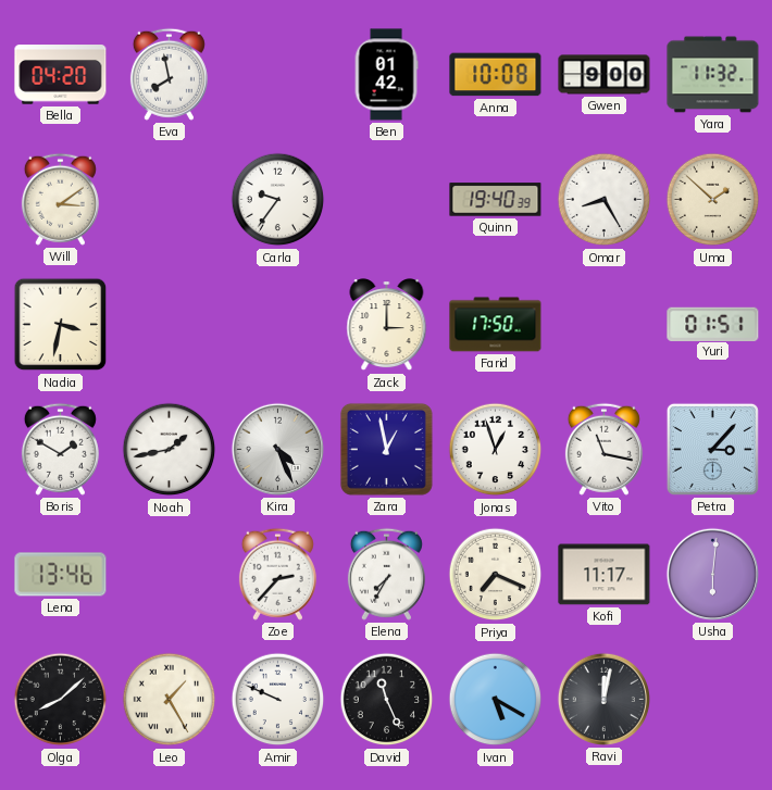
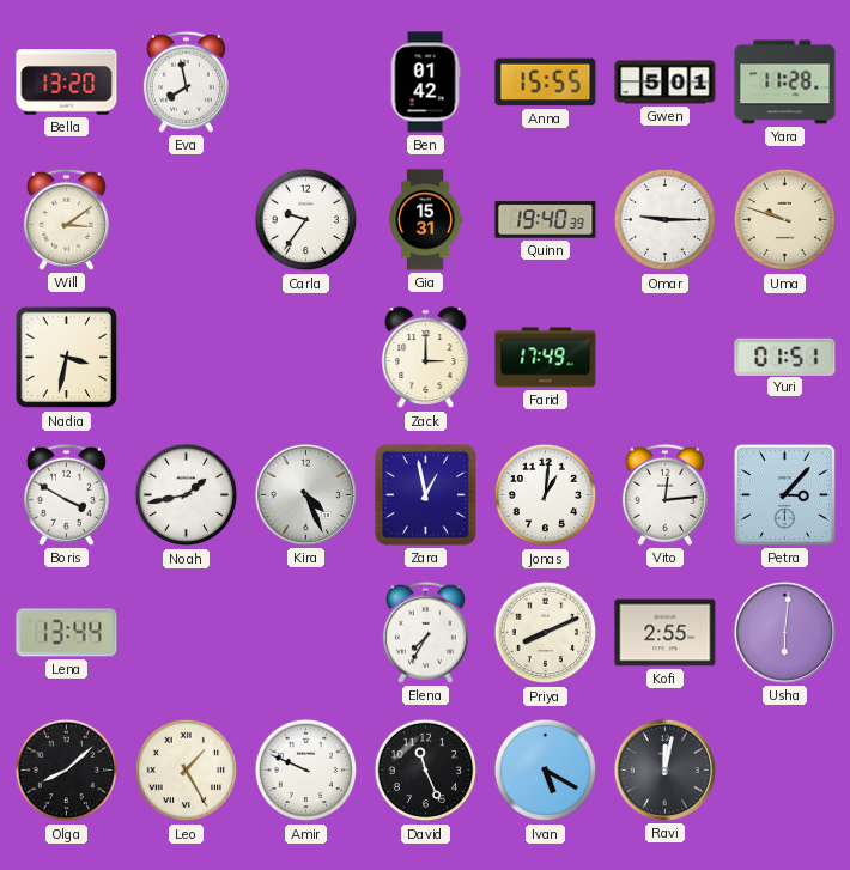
Bella: 04:20 -> 13:20 (67, 83)
Anna: 10:08 -> 15:55 (546, 83)
Gwen: 9:00 -> 5:01 (666, 83)
Yara: 11:32 -> 11:28 (785, 83)
Gia: none -> 15:31 (426, 220)
Omar: 8:25 -> 9:15 (666, 220)
Uma: 1:52 -> 9:48 (785, 220)
Farid: 17:50 -> 17:49 (546, 358)
Boris: 1:50 -> 3:50 (66, 494)
Jonas: 12:57 -> 1:01 (546, 495)
Vito: 11:17 -> 12:14 (664, 494)
Lena: 13:46 -> 13:44 (67, 633)
Zoe: 2:37 -> none (277, 574)
Priya: 7:19 -> 8:11 (546, 633)
Kofi: 11:17 -> 2:55 (666, 633)
